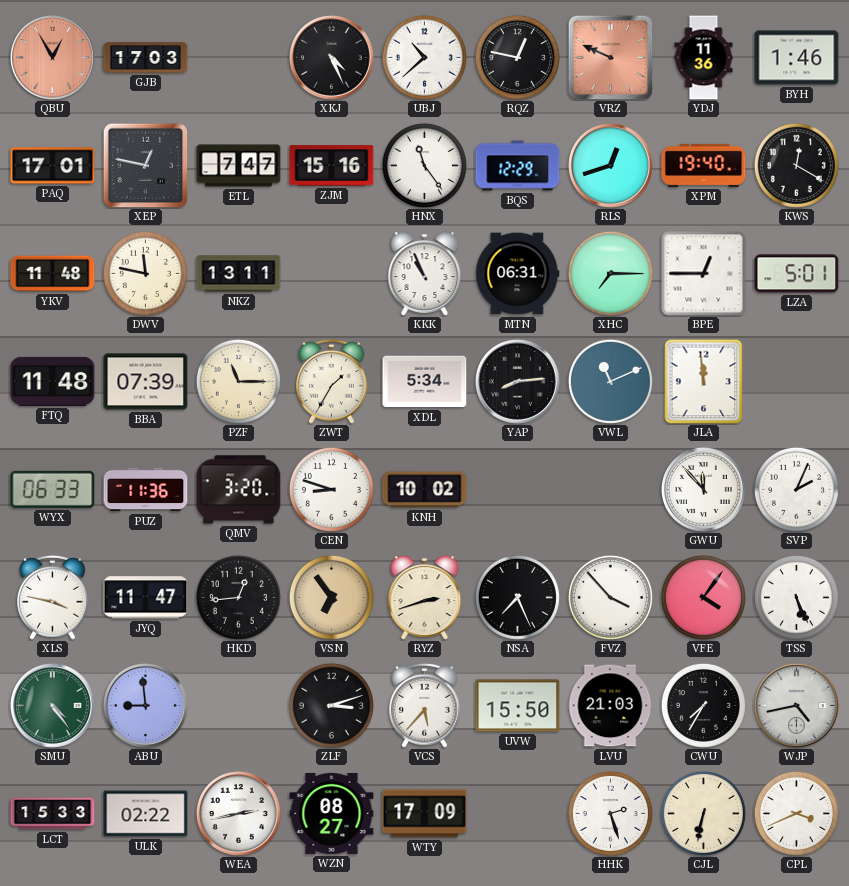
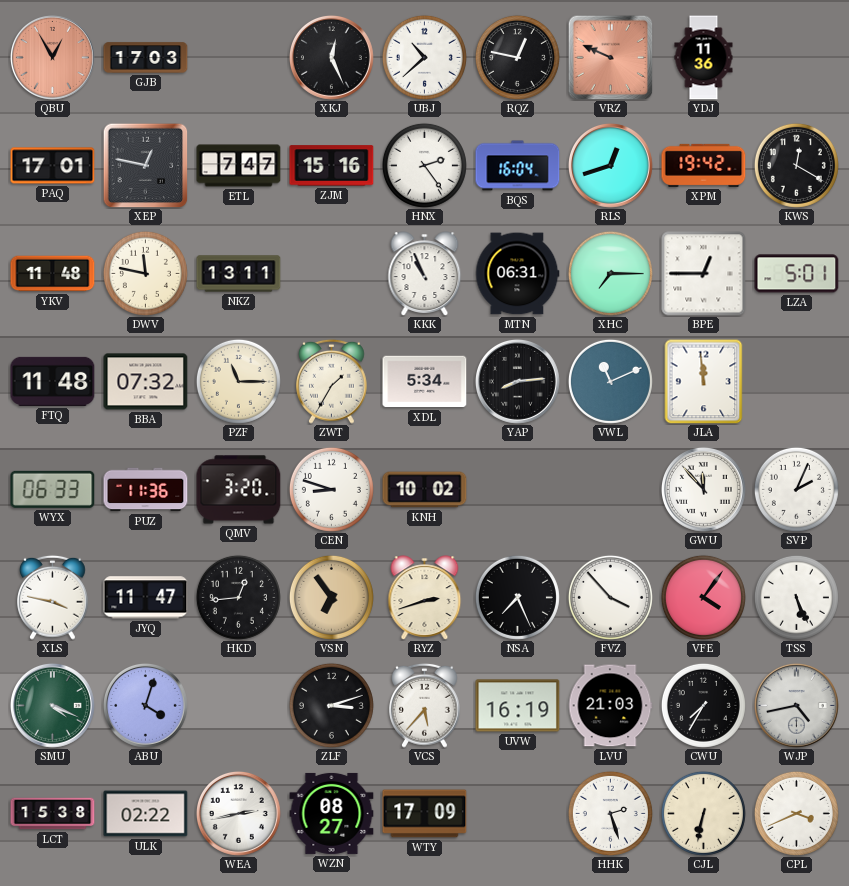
XKJ: 4:26 -> 12:26 (331, 57)
BYH: 1:46 -> none (797, 58)
HNX: 11:24 -> 2:24 (424, 165)
BQS: 12:29 -> 16:04 (518, 166)
XPM: 19:40 -> 19:42 (704, 165)
BBA: 07:39 -> 07:32 (146, 382)
SMU: 4:24 -> 4:19 (52, 705)
ABU: 8:59 -> 4:03 (145, 705)
UVW: 15:50 -> 16:19 (518, 706)
LCT: 15:33 -> 15:38 (53, 814)
